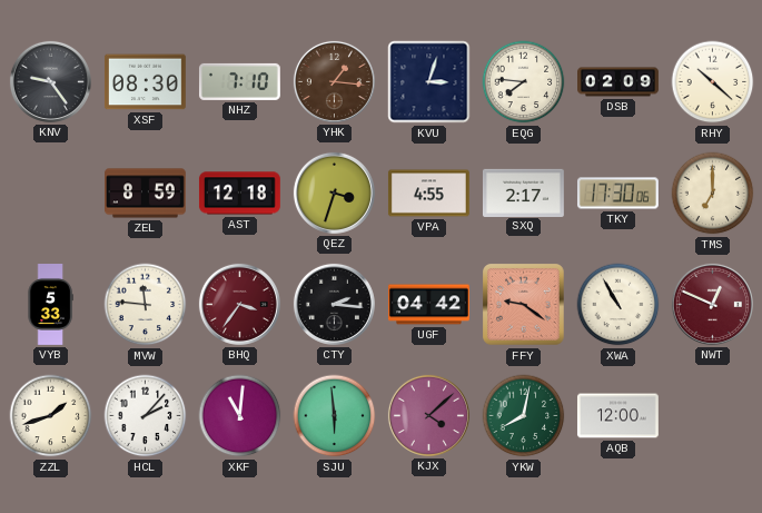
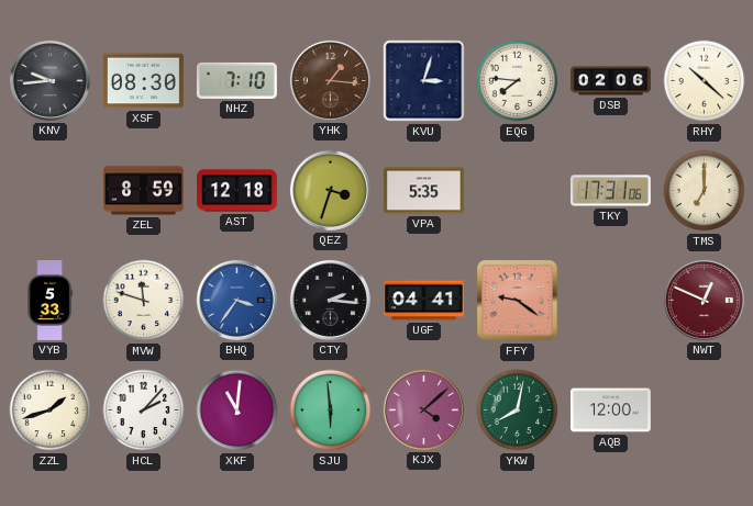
KNV: 9:24 -> 9:44 (49, 80)
DSB: 02:09 -> 02:06 (611, 81)
VPA: 4:55 -> 5:35 (424, 191)
SXQ: 2:17 -> none (524, 193)
TKY: 17:30 -> 17:31 (610, 191)
MVW: 11:46 -> 11:48 (144, 301)
BHQ dial: burgundy -> blue (236, 300)
UGF: 04:42 -> 04:41 (424, 301)
XWA: 10:55 -> none (618, 305)
